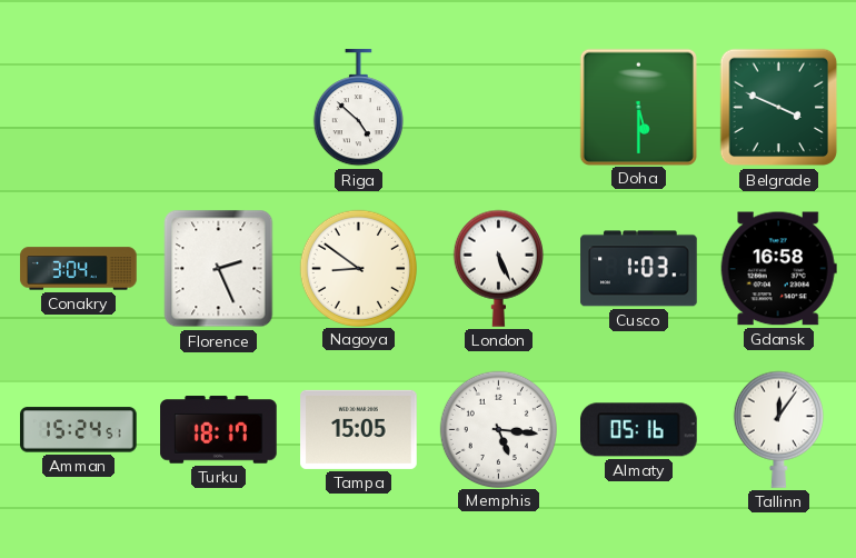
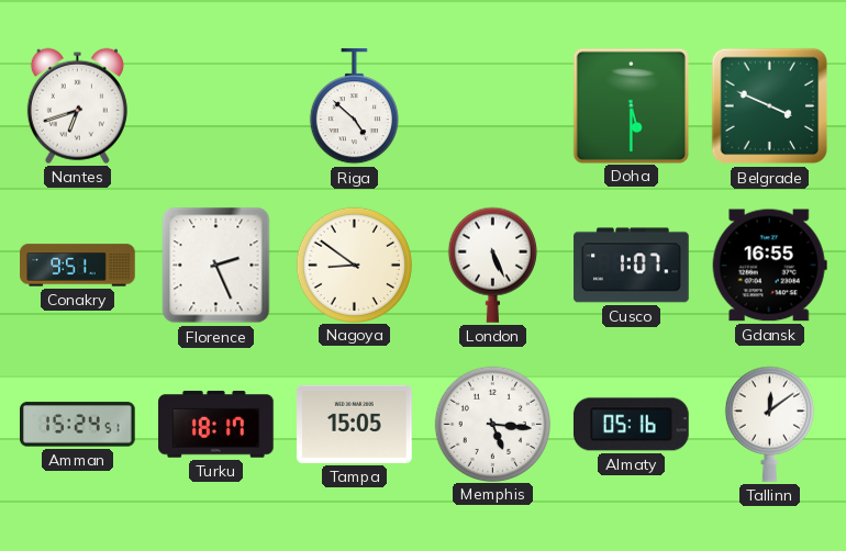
Nantes: none -> 6:42 (77, 105)
Conakry: 3:04 -> 9:51 (78, 266)
Cusco: 1:03 -> 1:07 (632, 266)
Gdansk: 16:58 -> 16:55 (769, 266)
Tallinn: 12:06 -> 12:09 (769, 424)
